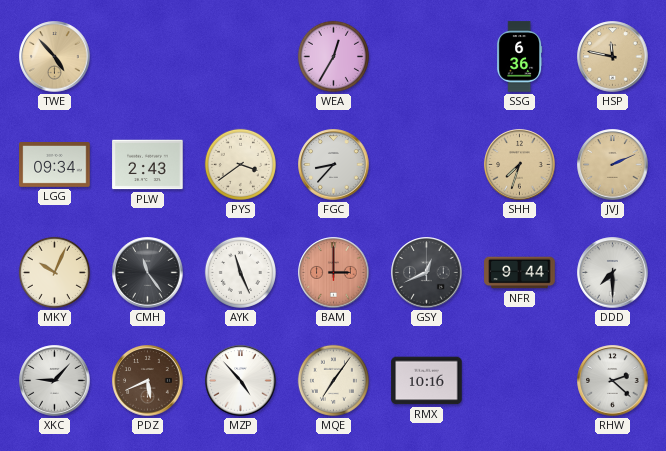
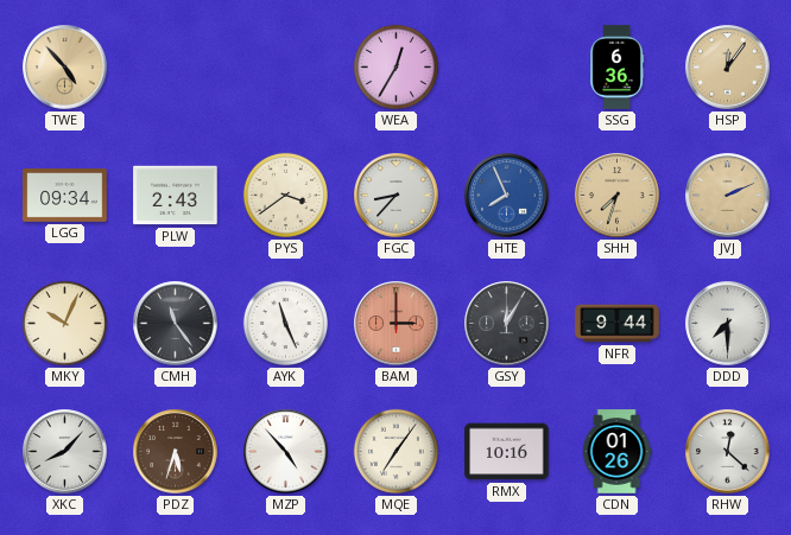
HSP: 11:47 -> 12:06 (728, 68)
HTE: none -> 7:56 (507, 196)
GSY: 12:41 -> 12:05 (507, 324)
XKC: 9:07 -> 8:07 (65, 452)
PDZ: 5:41 -> 5:33 (176, 452)
CDN: none -> 01:26 (616, 452)
RHW: 2:22 -> 12:22 (728, 452)
